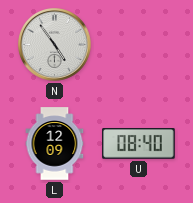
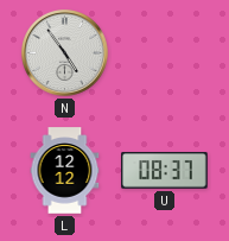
L: 12:09 -> 12:12 (65, 171)
U: 08:40 -> 08:37 (165, 171)
